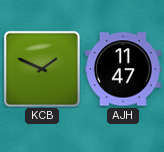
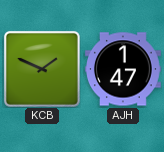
AJH: 11:47 -> 1:47 (124, 69)
